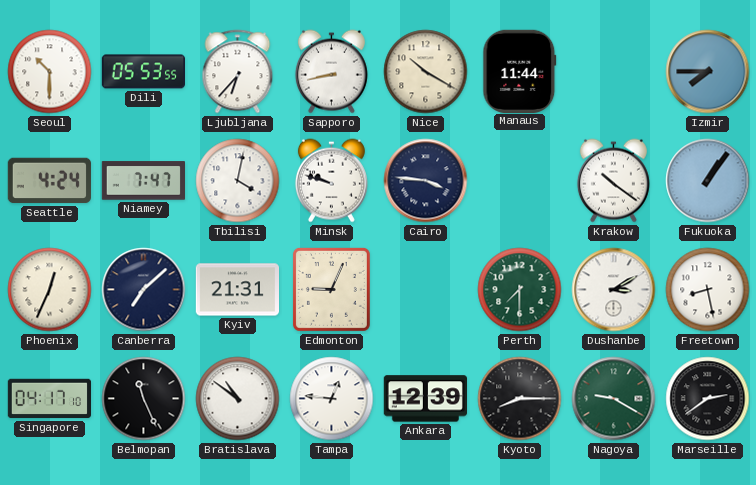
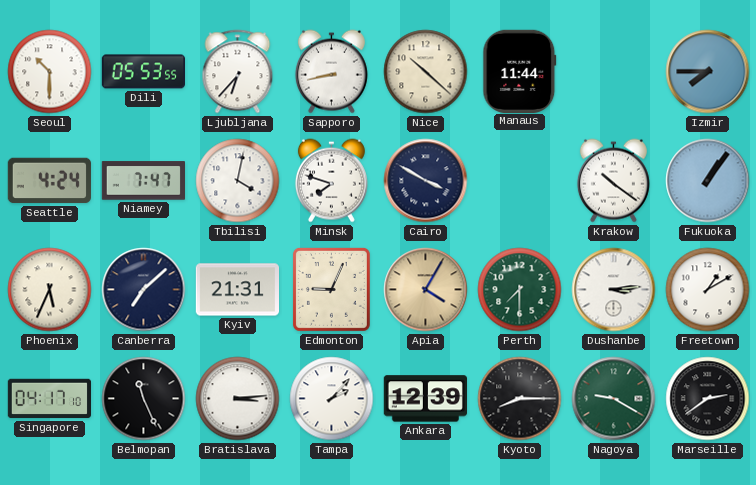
Nice: 10:20 -> 10:22 (426, 72)
Minsk: 9:48 -> 7:48 (331, 181)
Cairo: 3:46 -> 3:50 (426, 181)
Phoenix: 12:34 -> 5:34 (50, 290)
Apia: none -> 4:05 (426, 290)
Dushanbe: 3:10 -> 3:14 (614, 290)
Freetown: 8:28 -> 1:10 (708, 290)
Bratislava: 10:51 -> 3:14 (238, 399)
Tampa: 12:46 -> 2:07 (332, 399)
